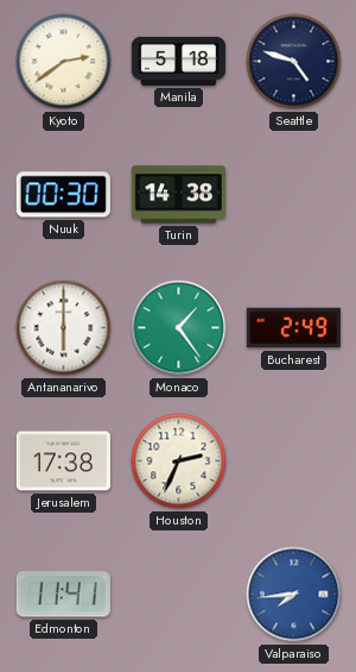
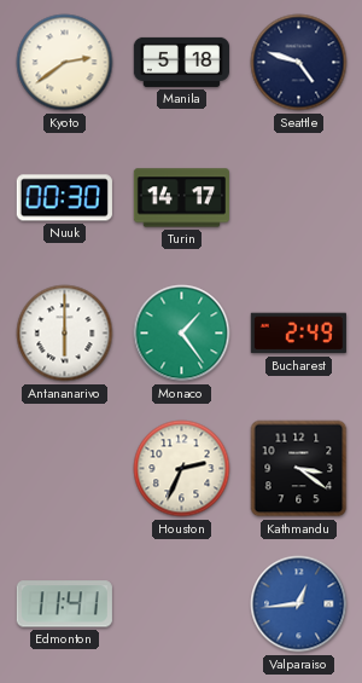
Turin: 14:38 -> 14:17 (181, 198)
Jerusalem: 17:38 -> none (63, 461)
Kathmandu: none -> 3:21 (299, 469)
Valparaiso: 7:44 -> 12:44 (299, 604)
